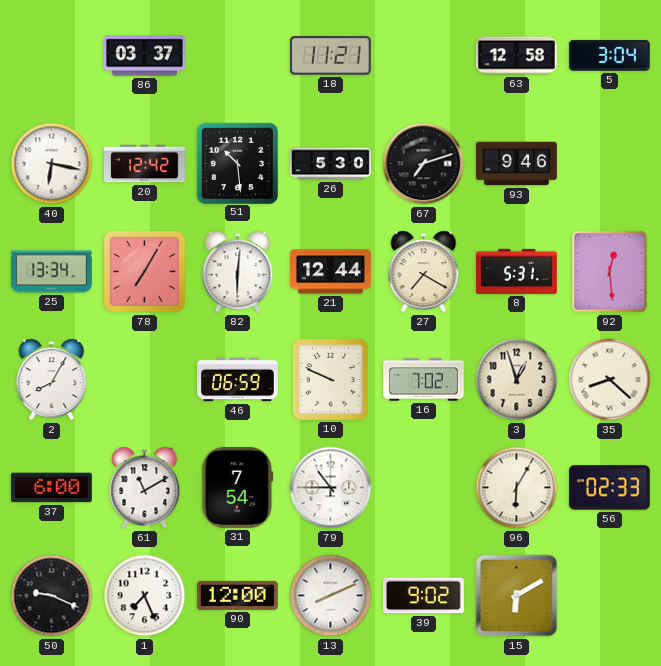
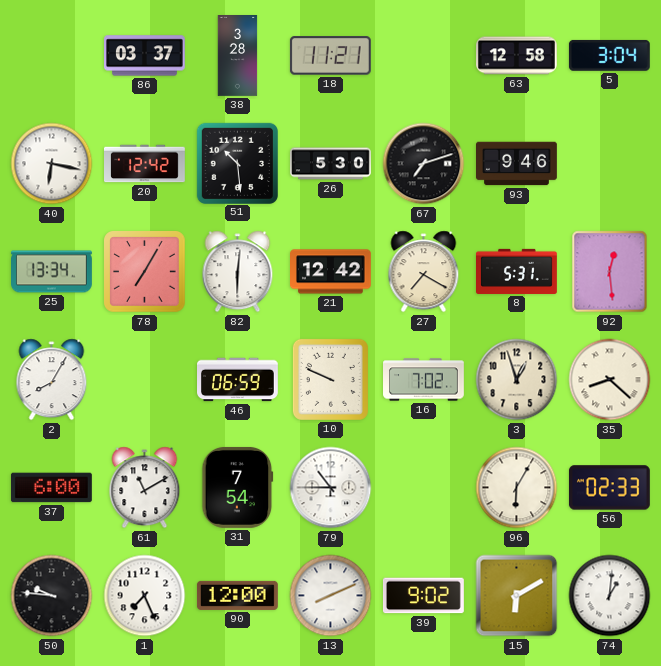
38: none -> 3:28 (238, 56)
21: 12:44 -> 12:42 (331, 272)
50: 9:19 -> 9:46 (52, 596)
74: none -> 1:01 (610, 596)
